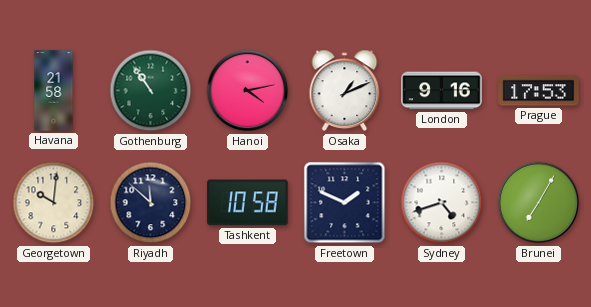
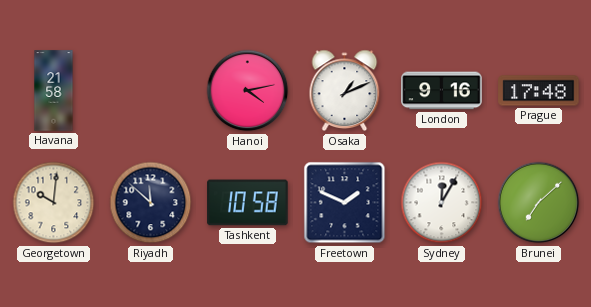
Gothenburg: 10:54 -> none (151, 91)
Prague: 17:53 -> 17:48 (539, 91)
Sydney: 4:42 -> 12:05 (442, 203)
Brunei: 7:05 -> 7:08 (539, 203)
